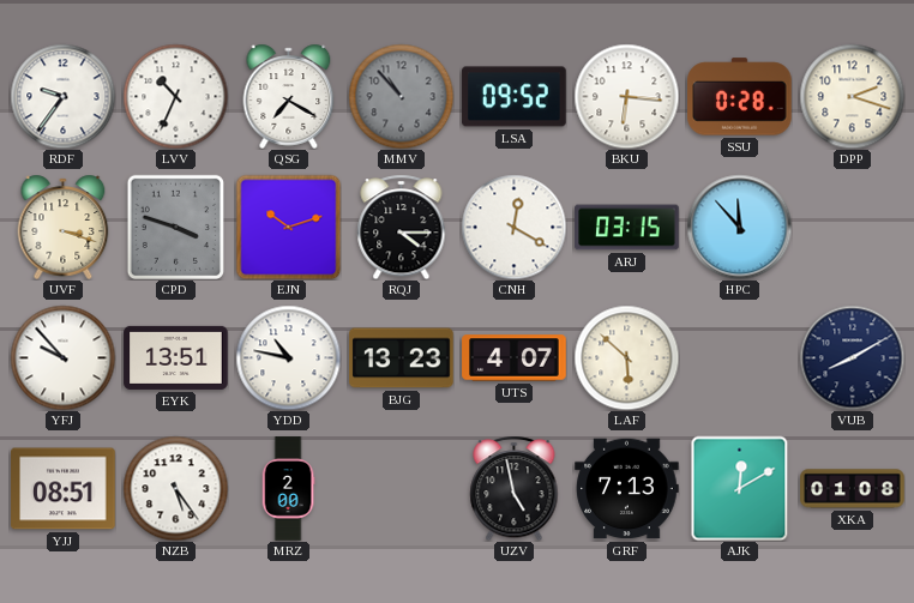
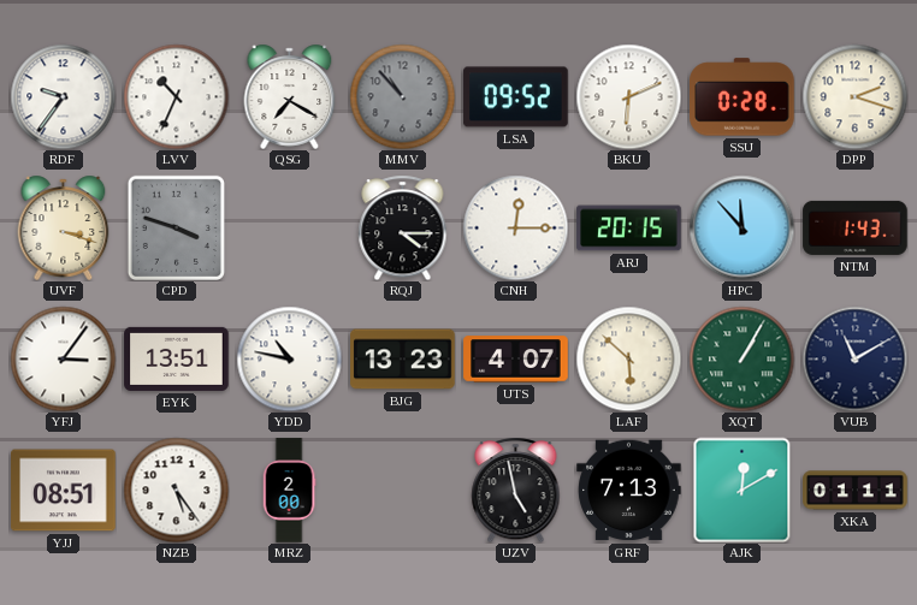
BKU: 6:16 -> 6:11 (628, 96)
EJN: 10:12 -> none (288, 227)
CNH: 12:20 -> 12:15 (515, 227)
ARJ: 03:15 -> 20:15 (629, 229)
NTM: none -> 1:43 (856, 227)
YFJ: 9:53 -> 3:06 (63, 358)
XQT: none -> 1:05 (741, 358)
VUB: 8:10 -> 11:10 (854, 358)
XKA: 01:08 -> 01:11 (856, 491)
